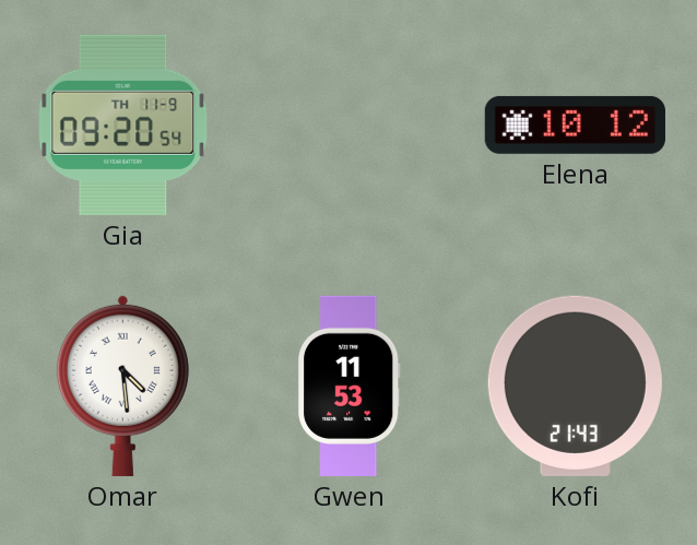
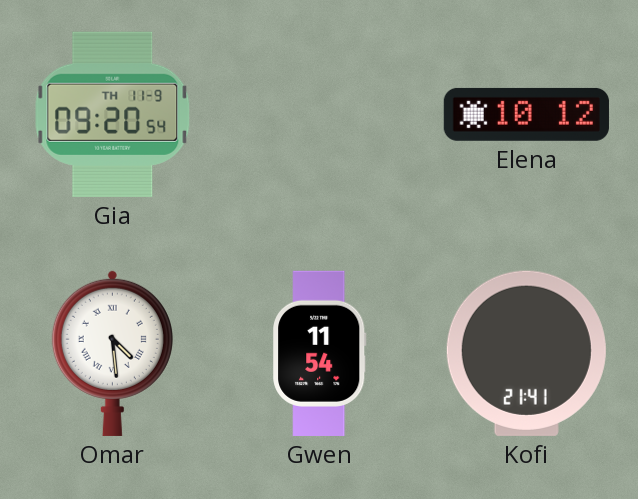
Gwen: 11:53 -> 11:54 (320, 353)
Kofi: 21:43 -> 21:41 (526, 353)
